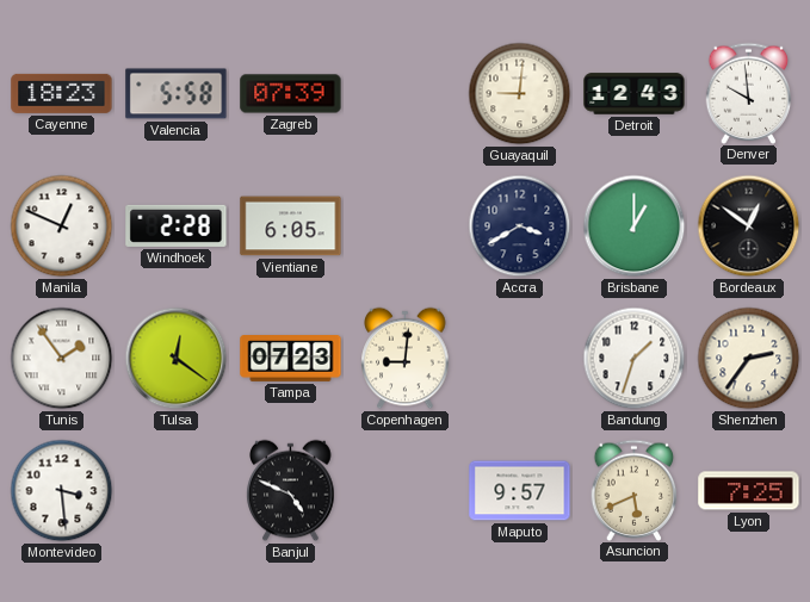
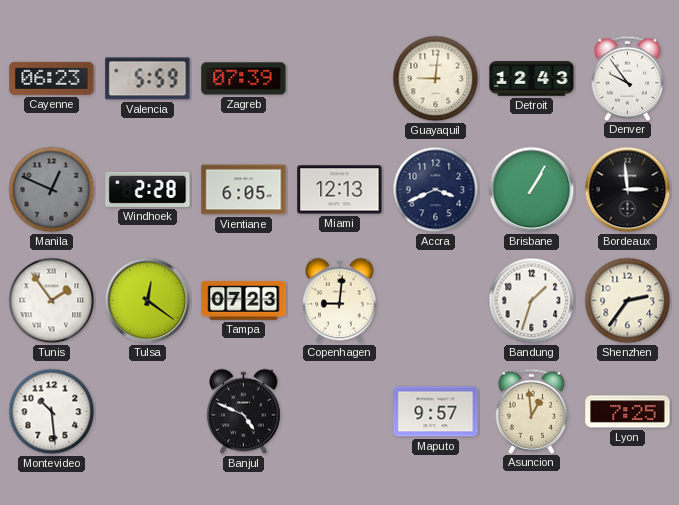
Cayenne: 18:23 -> 06:23 (52, 78)
Valencia: 5:58 -> 5:59 (148, 79)
Denver: 9:59 -> 9:54 (628, 78)
Manila dial: white -> grey (52, 190)
Miami: none -> 12:13 (340, 190)
Accra: 3:40 -> 3:41 (436, 190)
Brisbane: 1:00 -> 1:05 (532, 190)
Bordeaux: 12:51 -> 2:59 (628, 190)
Montevideo: 3:29 -> 10:29 (52, 412)
Asuncion: 5:41 -> 12:59 (532, 411)
